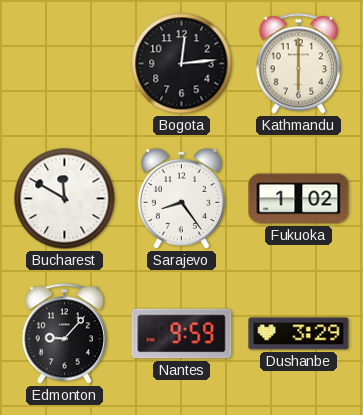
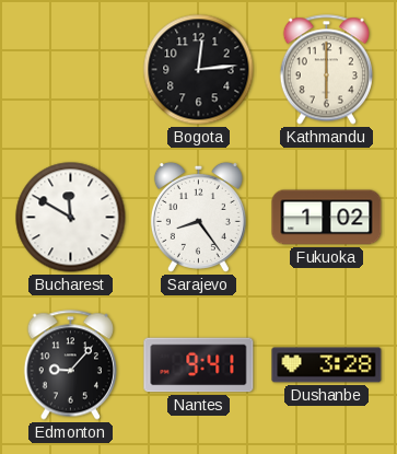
Nantes: 9:59 -> 9:41 (199, 365)
Dushanbe: 3:29 -> 3:28 (327, 365)
